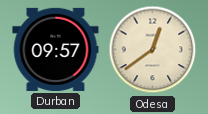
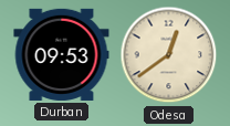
Durban: 09:57 -> 09:53 (62, 54)
